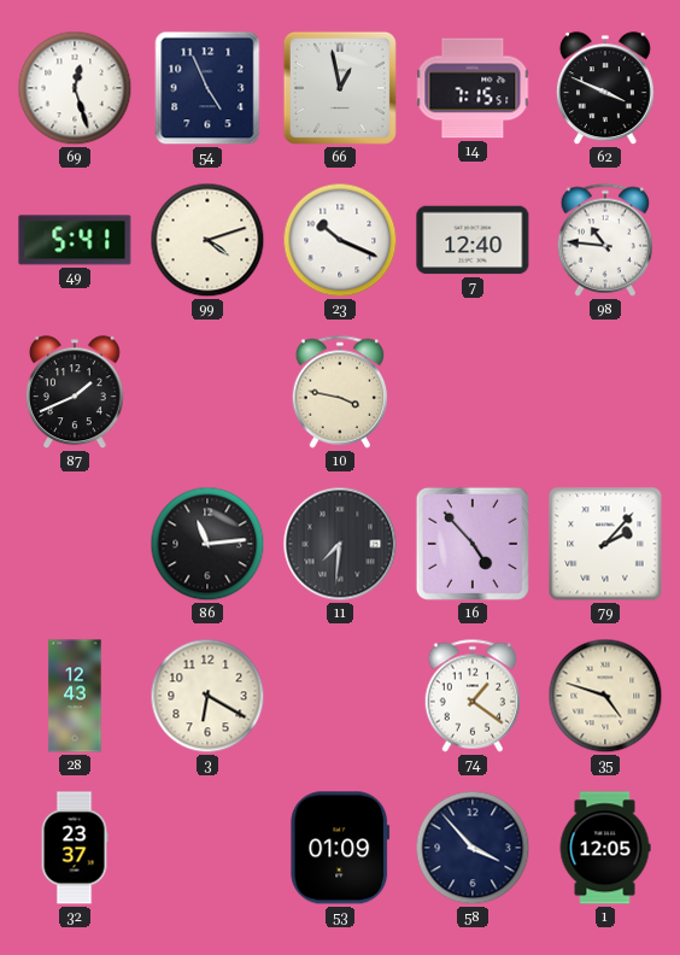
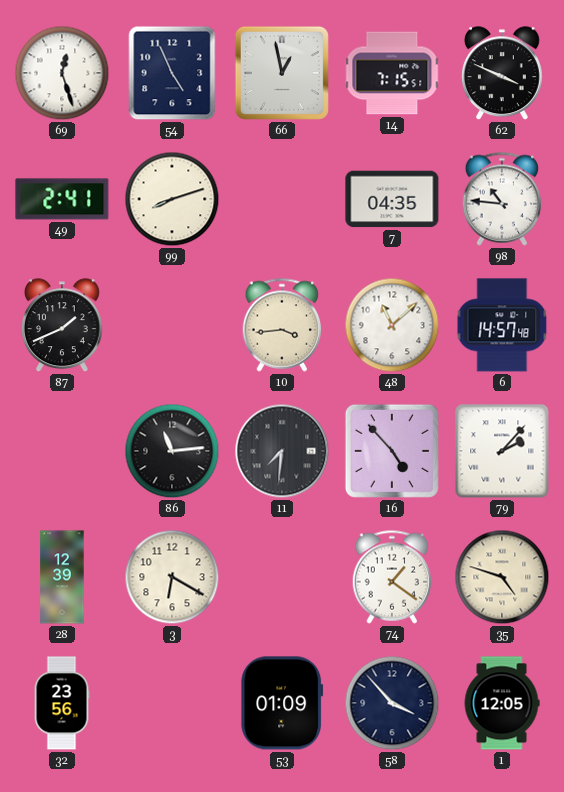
49: 5:41 -> 2:41 (62, 199)
99: 4:12 -> 8:12 (172, 199)
23: 10:19 -> none (340, 240)
7: 12:40 -> 04:35 (392, 199)
10: 3:47 -> 3:44 (282, 325)
48: none -> 11:08 (392, 325)
6: none -> 14:57 (502, 325)
28: 12:43 -> 12:39 (62, 577)
32: 23:37 -> 23:56 (62, 703)
